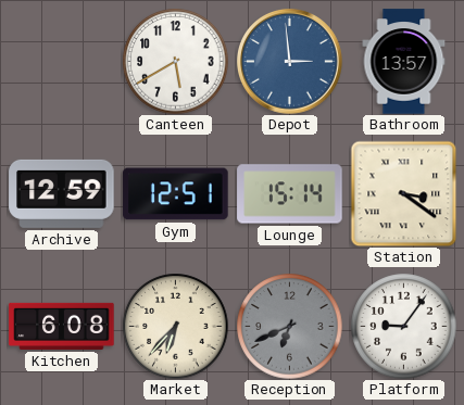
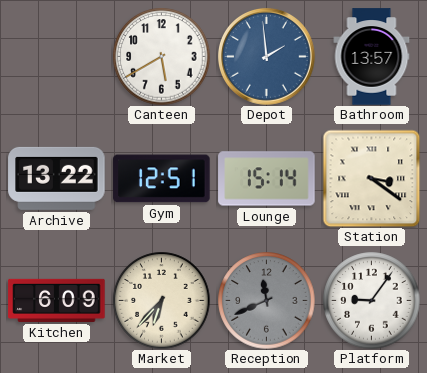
Depot: 2:59 -> 1:59 (267, 57)
Archive: 12:59 -> 13:22 (57, 178)
Kitchen: 6:08 -> 6:09 (57, 300)
Reception: 6:41 -> 11:41 (267, 301)
